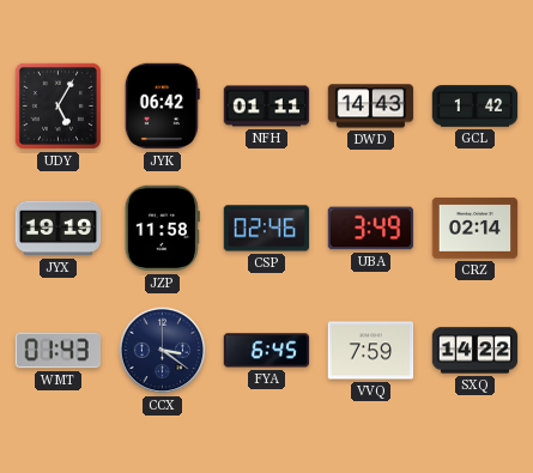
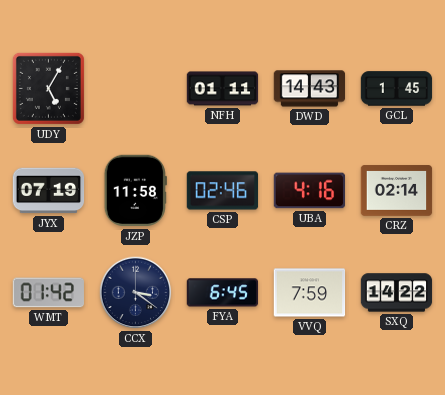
JYK: 06:42 -> none (162, 107)
GCL: 1:42 -> 1:45 (397, 89)
JYX: 19:19 -> 07:19 (49, 191)
UBA: 3:49 -> 4:16 (310, 191)
WMT: 01:43 -> 01:42 (48, 293)
